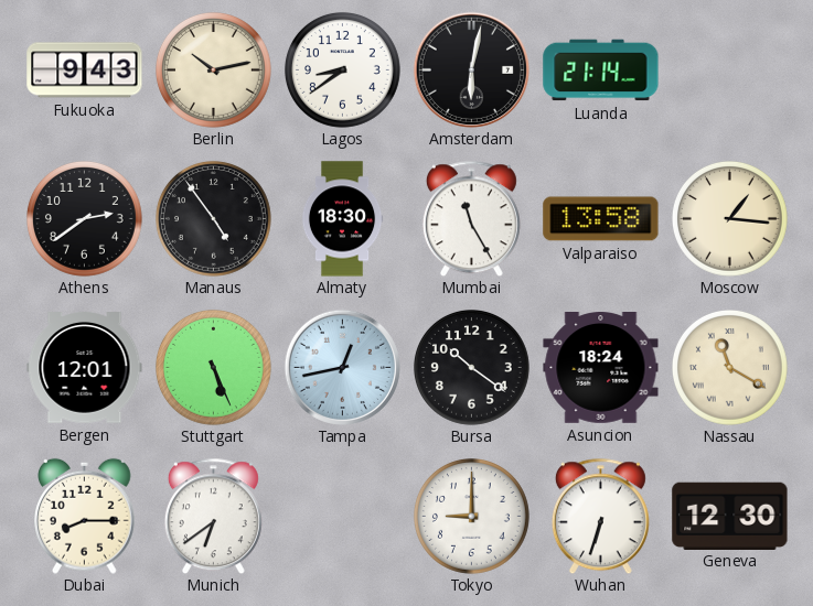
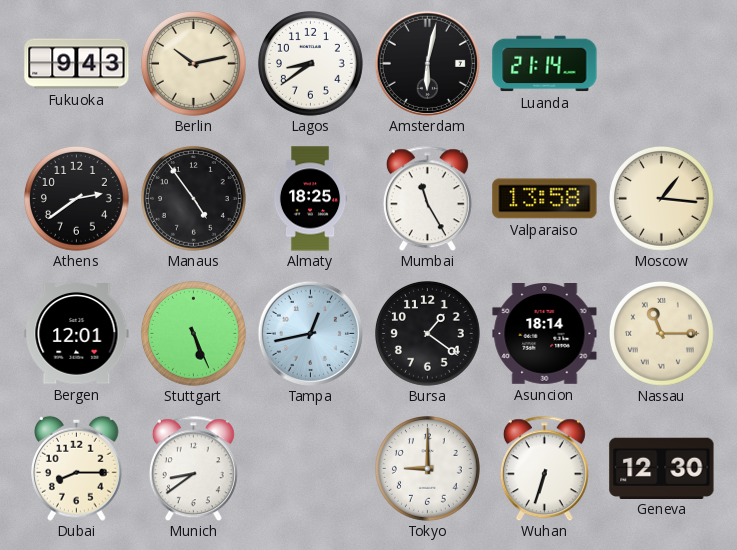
Almaty: 18:30 -> 18:25 (310, 199)
Bursa: 10:21 -> 1:21 (428, 334)
Asuncion: 18:24 -> 18:14 (545, 334)
Nassau: 11:20 -> 11:15 (662, 334)
Munich: 6:39 -> 8:39 (193, 468)
